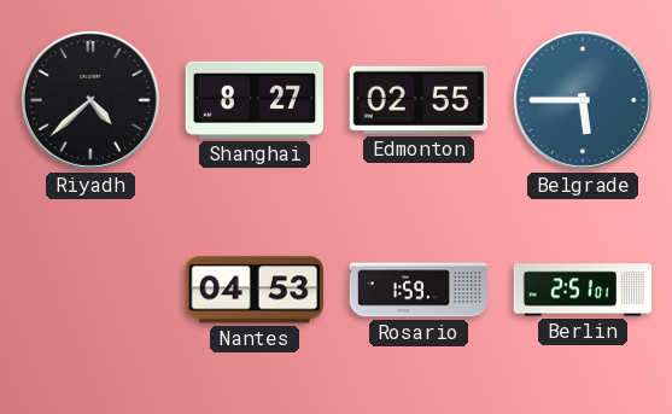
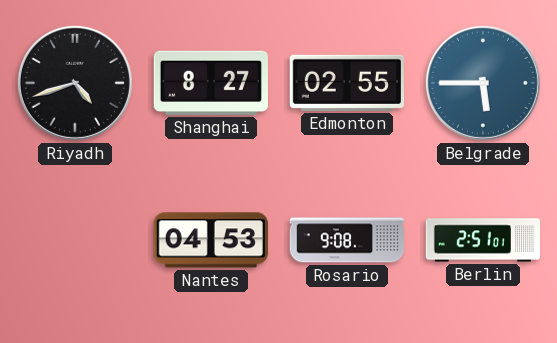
Riyadh: 4:38 -> 4:42 (75, 83)
Rosario: 1:59 -> 9:08 (347, 240)
